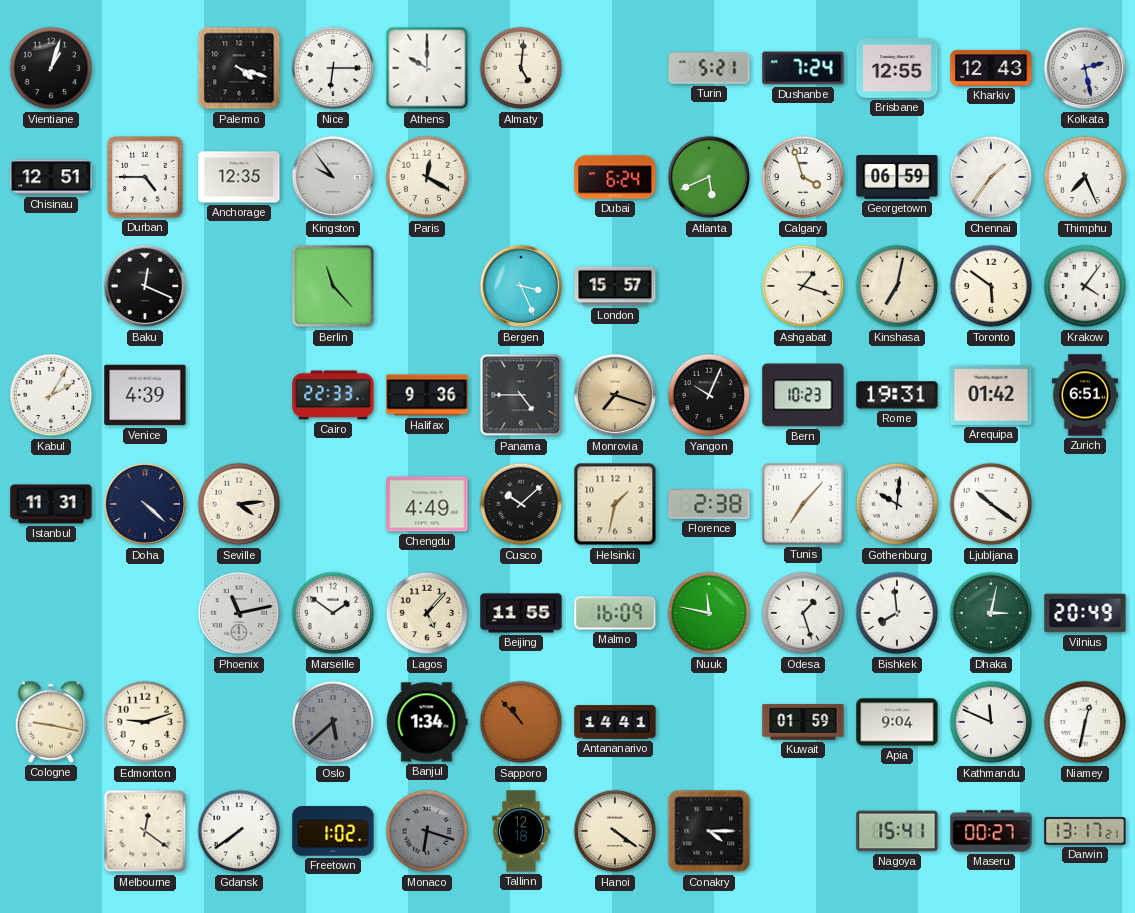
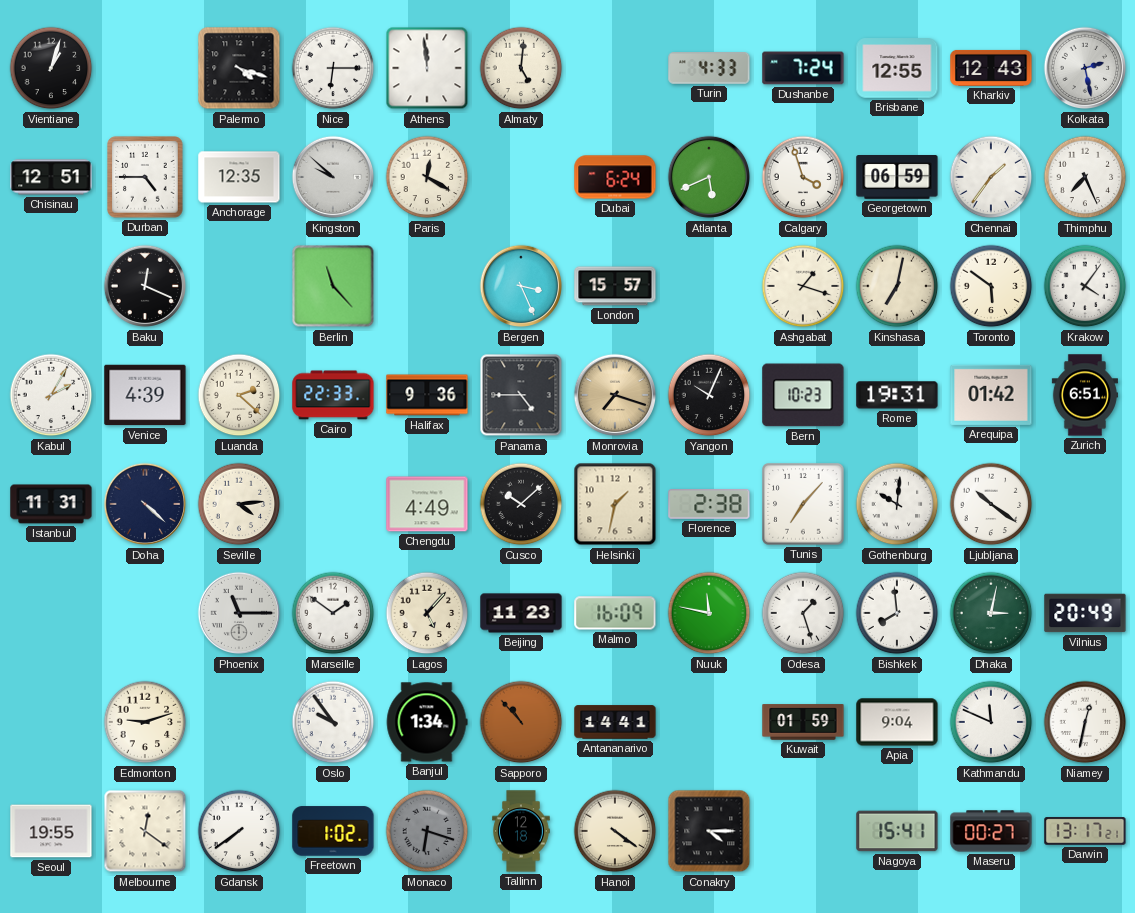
Athens: 10:00 -> 11:59 (427, 68)
Turin: 5:21 -> 4:33 (709, 68)
Kingston: 9:54 -> 9:52 (333, 177)
Luanda: none -> 2:22 (239, 395)
Phoenix: 11:13 -> 11:15 (239, 613)
Beijing: 11:55 -> 11:23 (521, 613)
Cologne: 9:17 -> none (51, 722)
Oslo: 5:38 -> 9:54 (333, 722)
Oslo dial: grey -> white (333, 722)
Seoul: none -> 19:55 (51, 831)
